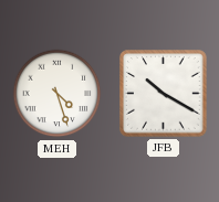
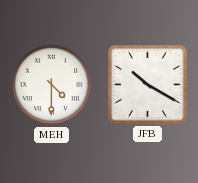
MEH: 4:27 -> 4:30 (52, 85)
